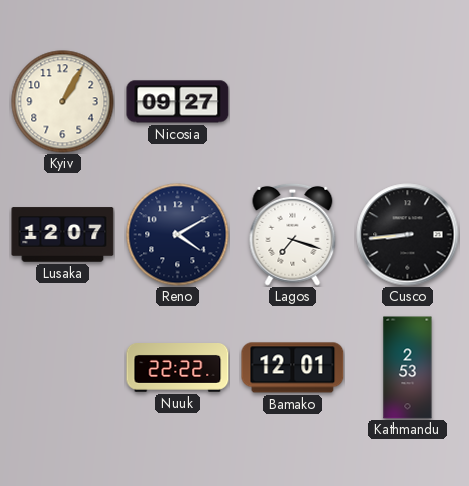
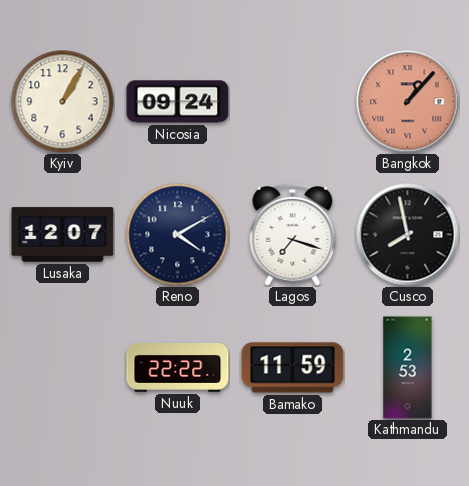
Nicosia: 09:27 -> 09:24 (178, 102)
Bangkok: none -> 1:07 (408, 102)
Cusco: 8:44 -> 7:58 (408, 235)
Bamako: 12:01 -> 11:59 (293, 368)
